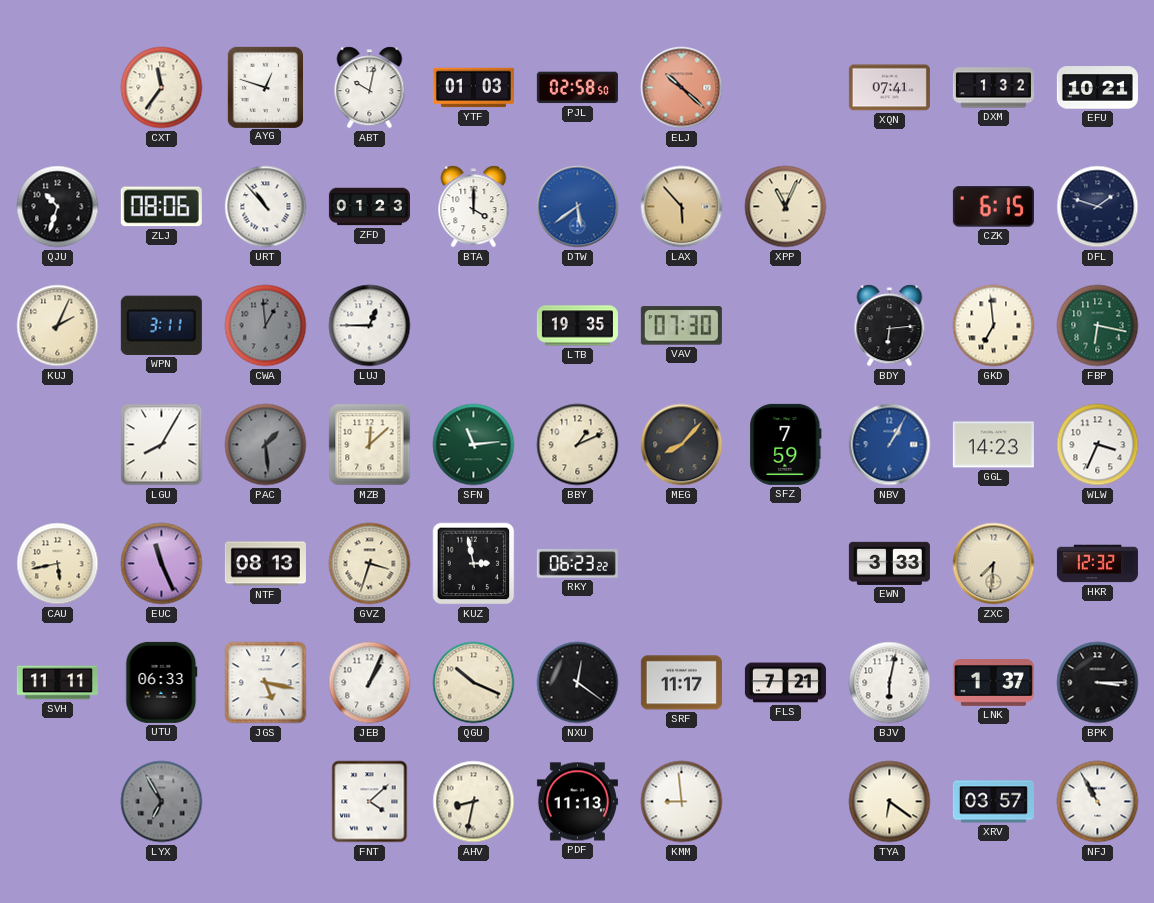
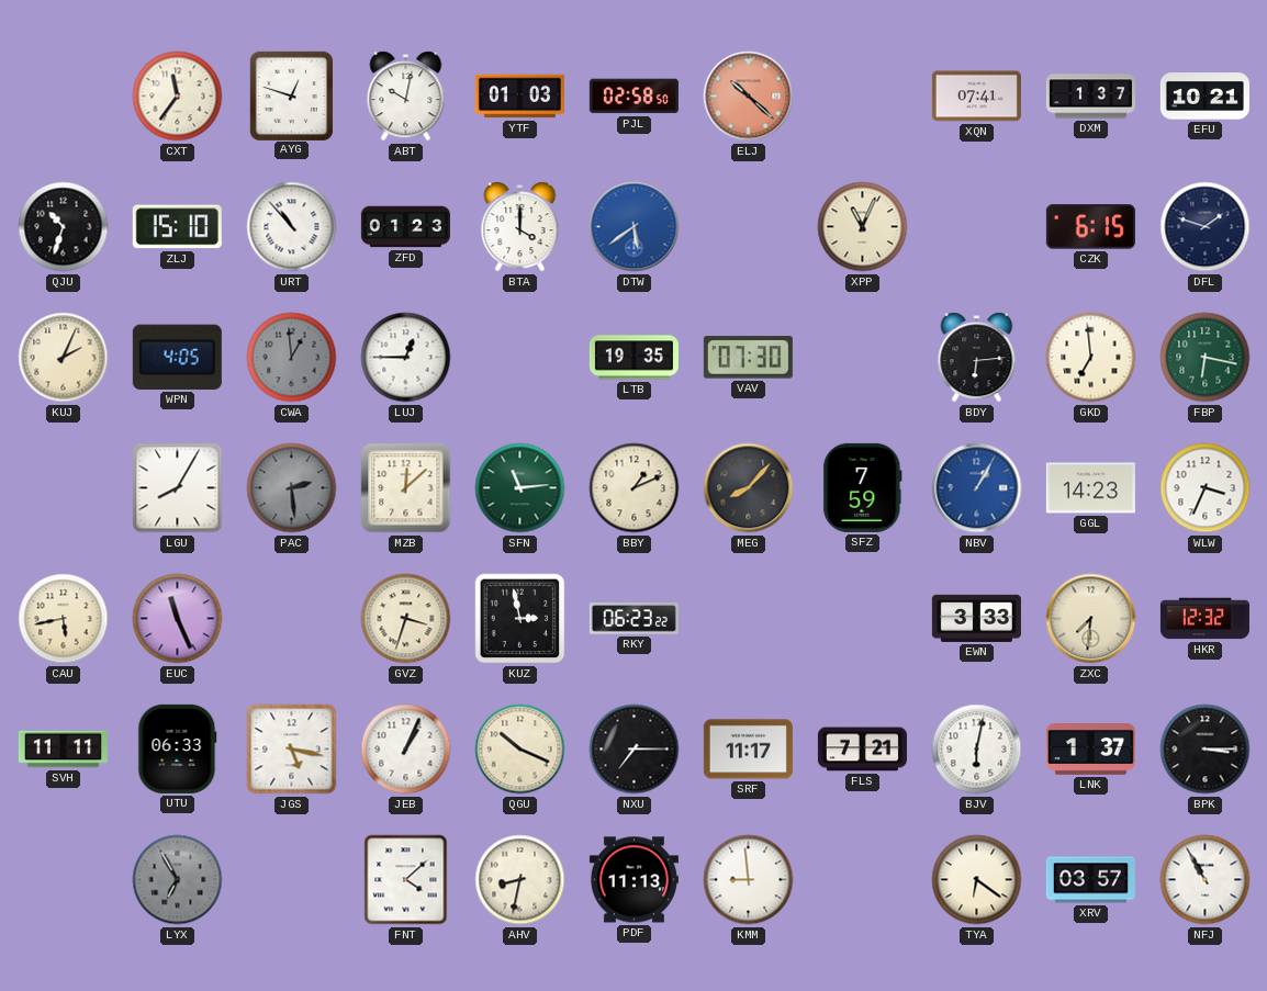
DXM: 1:32 -> 1:37 (1090, 97)
ZLJ: 08:06 -> 15:10 (177, 227)
LAX: 5:53 -> none (682, 207)
WPN: 3:11 -> 4:05 (177, 357)
PAC: 1:29 -> 2:29 (292, 488)
NTF: 08:13 -> none (265, 564)
NXU: 12:21 -> 7:15 (635, 750)
